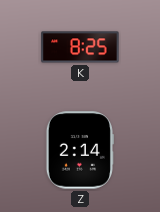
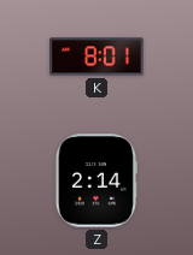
K: 8:25 -> 8:01 (96, 57)
